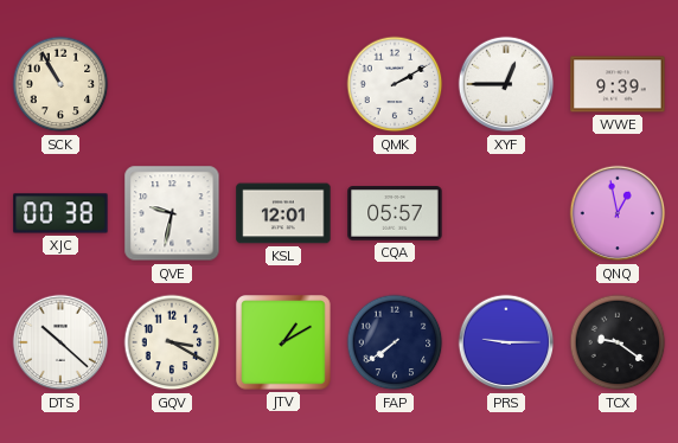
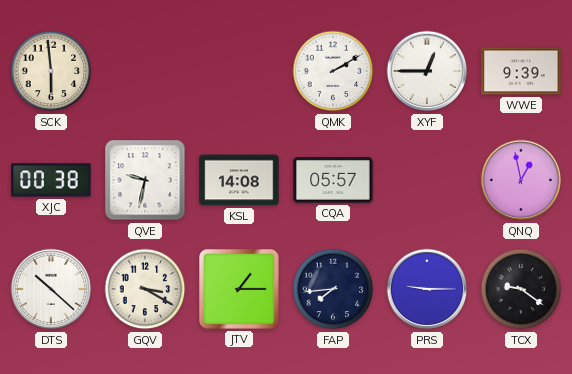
SCK: 10:55 -> 5:59 (51, 71)
KSL: 12:01 -> 14:08 (239, 180)
JTV: 1:10 -> 1:15 (240, 290)
FAP: 7:39 -> 7:44 (333, 289)
